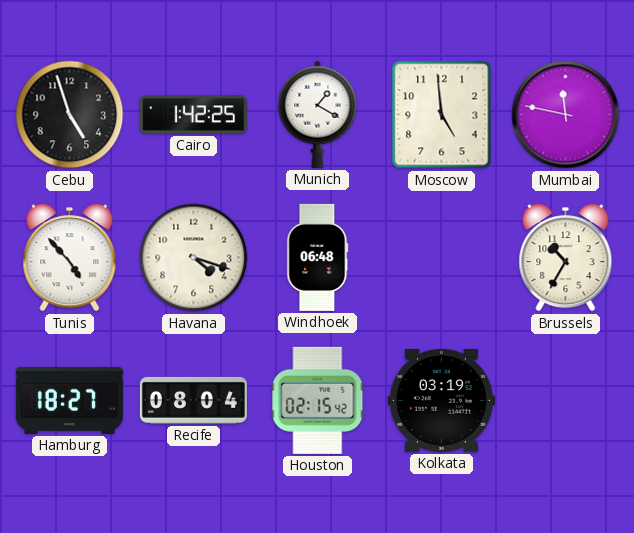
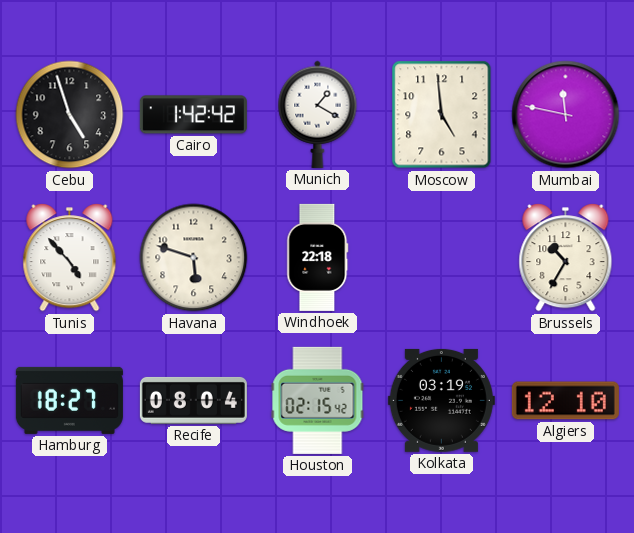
Cairo: 1:42:25 -> 1:42:42 (193, 115)
Havana: 4:18 -> 5:48 (194, 258)
Windhoek: 06:48 -> 22:18 (318, 257)
Algiers: none -> 12:10 (565, 401)
